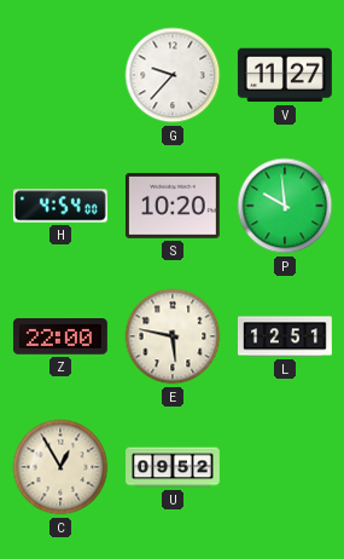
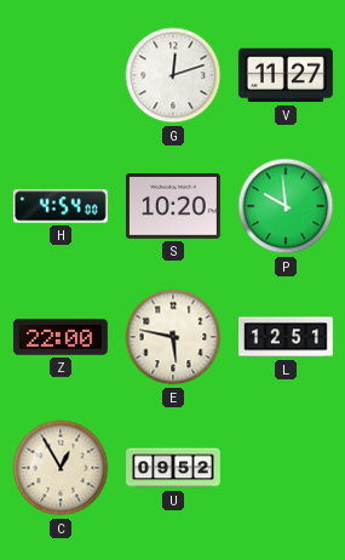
G: 9:37 -> 12:12 (173, 75)
